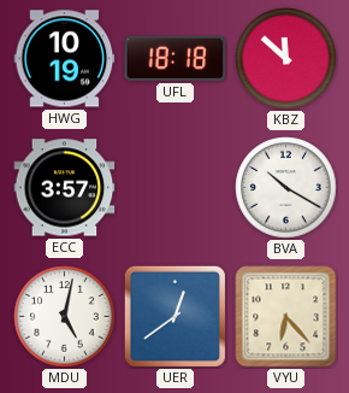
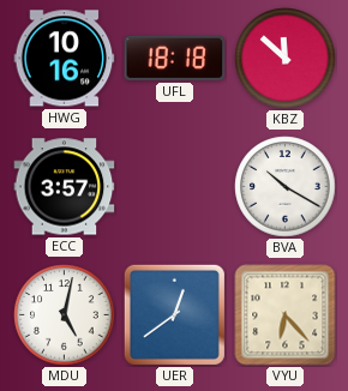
HWG: 10:19 -> 10:16 (65, 59)
